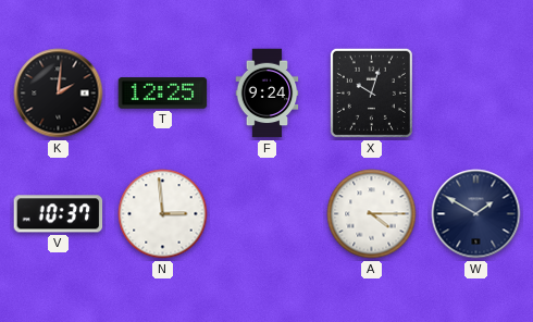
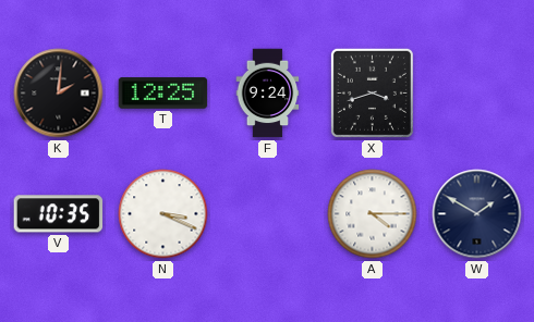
X: 10:03 -> 3:42 (372, 92)
V: 10:37 -> 10:35 (59, 214)
N: 2:59 -> 3:19 (163, 214)
